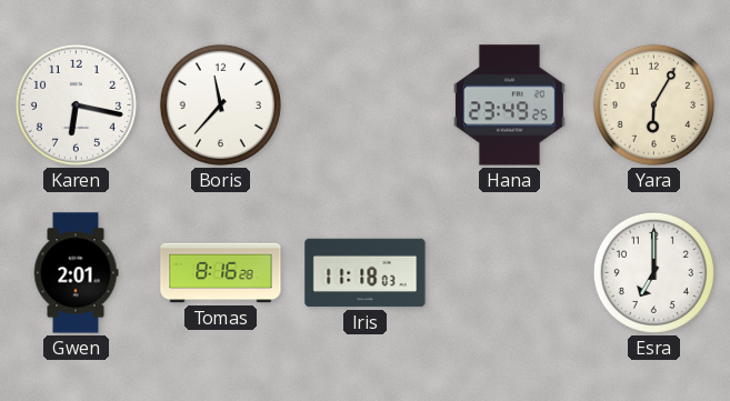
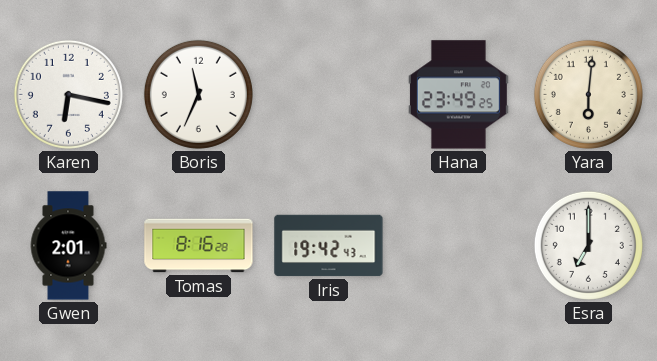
Boris: 11:37 -> 11:34 (198, 94)
Yara: 6:05 -> 6:01 (588, 94)
Iris: 11:18 -> 19:42 (329, 246)
